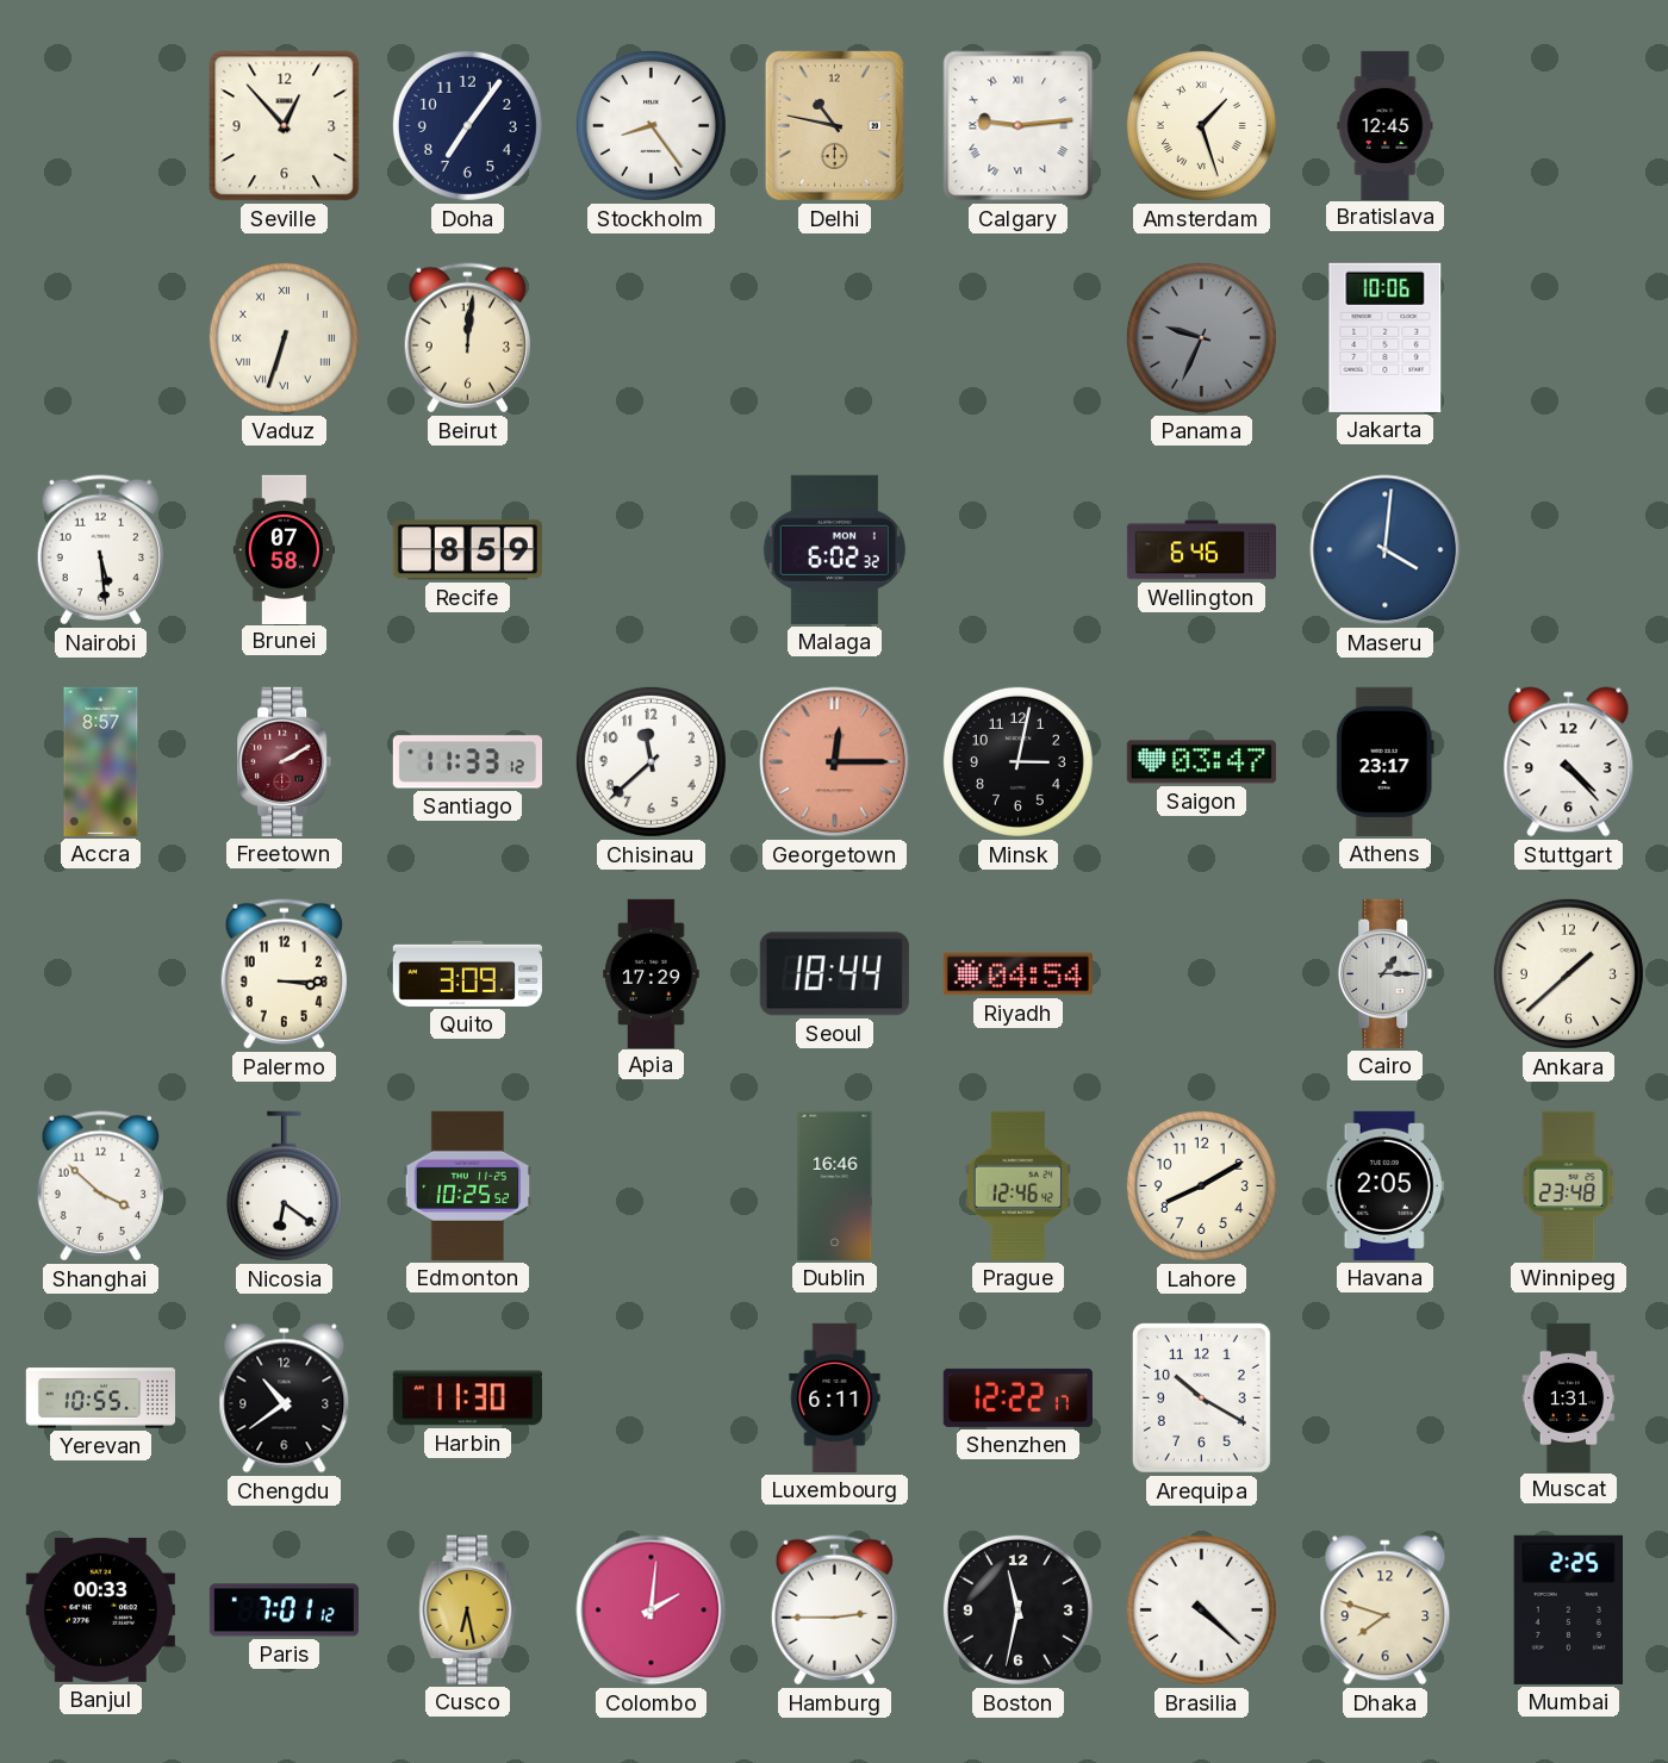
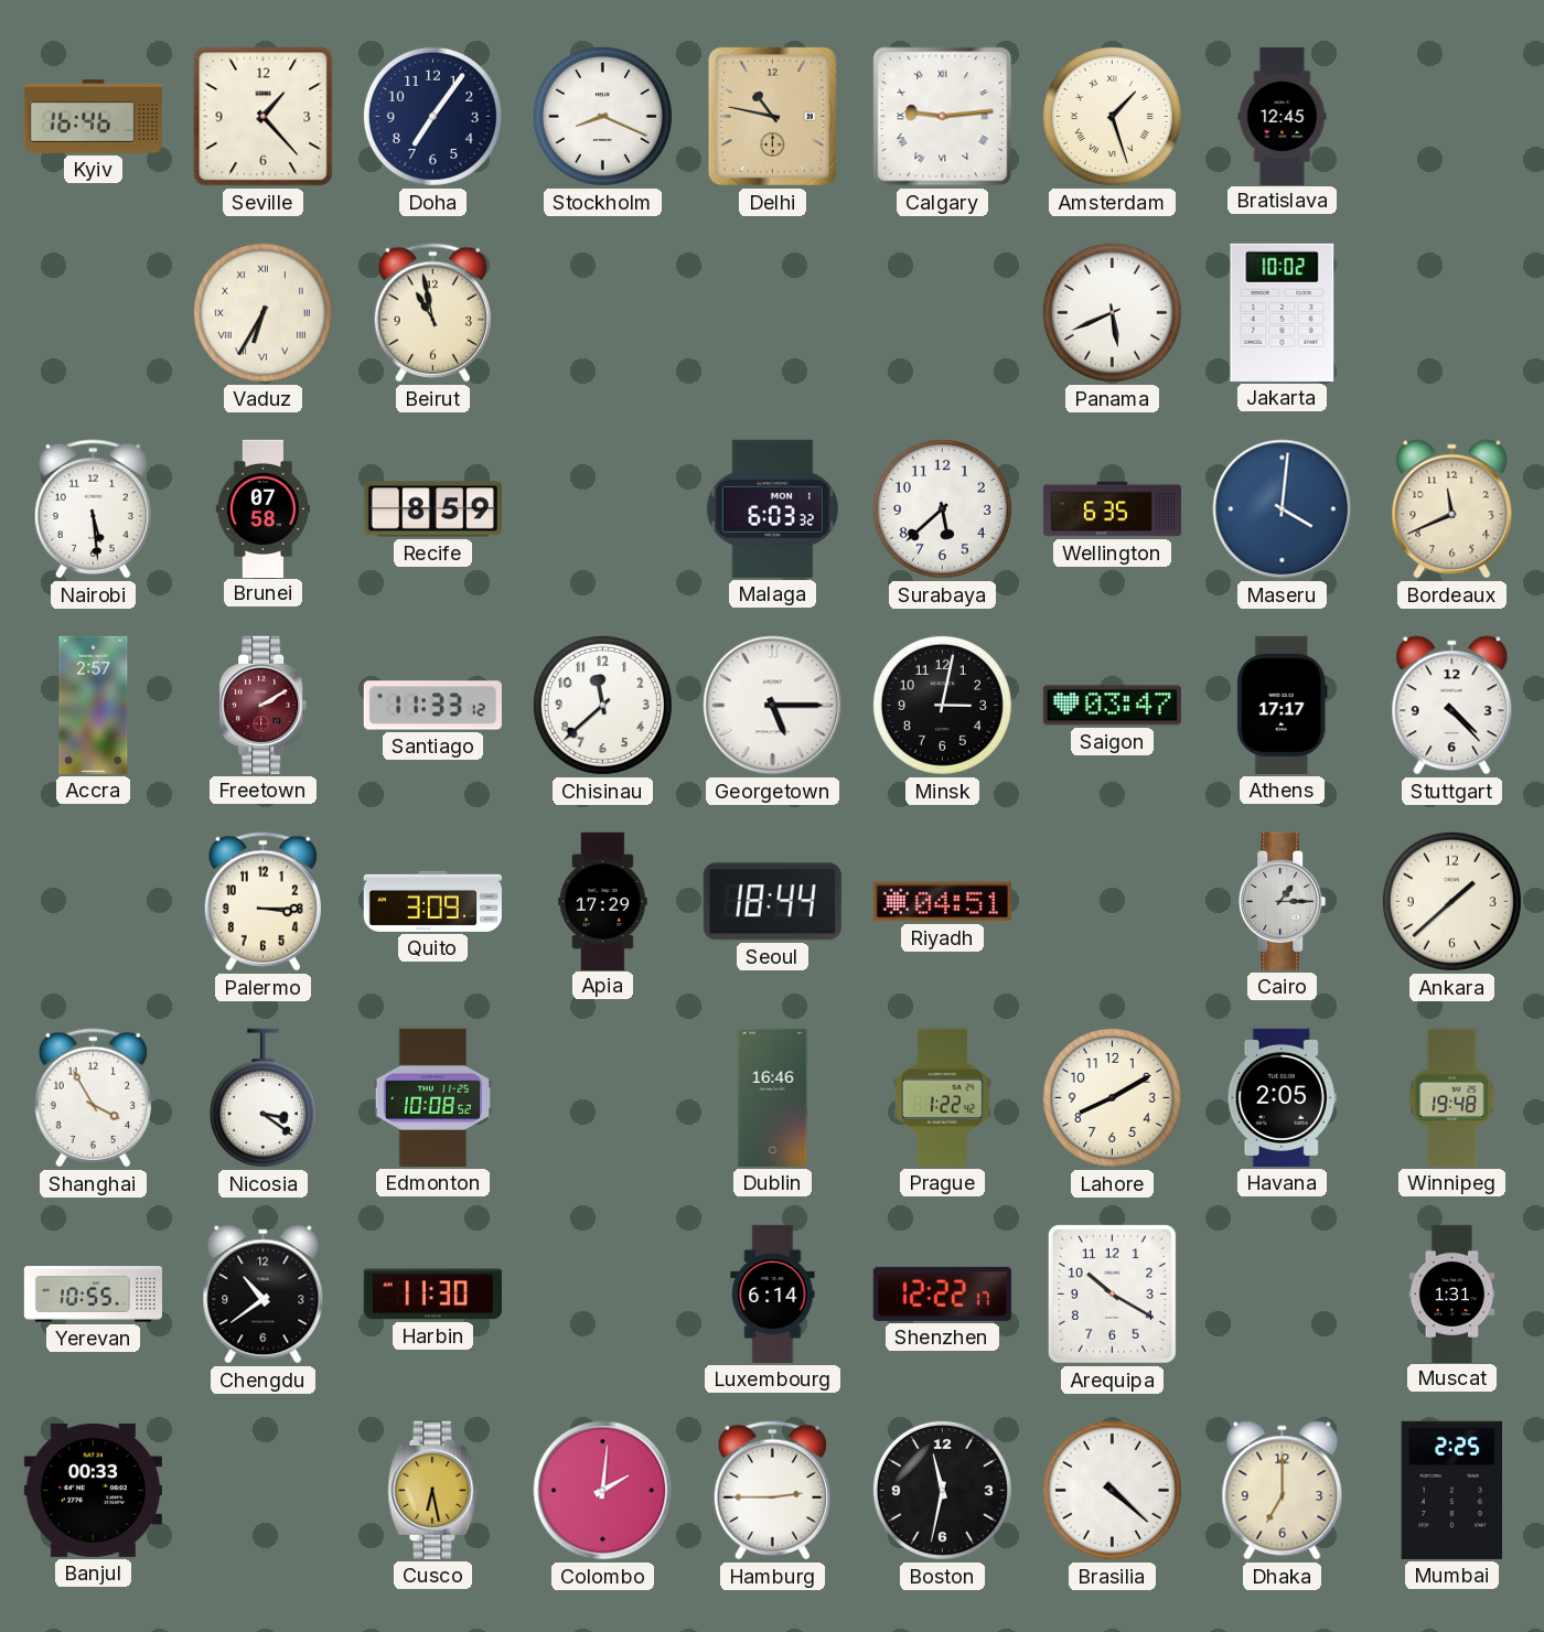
Kyiv: none -> 16:46 (93, 116)
Seville: 12:53 -> 1:23 (264, 117)
Stockholm: 8:24 -> 8:19 (602, 116)
Vaduz: 6:33 -> 6:35 (262, 312)
Beirut: 12:01 -> 10:58 (432, 313)
Panama: 9:34 -> 5:41 (1112, 312)
Panama dial: grey -> white (1112, 312)
Jakarta: 10:06 -> 10:02 (1283, 312)
Malaga: 6:02 -> 6:03 (772, 508)
Surabaya: none -> 5:38 (942, 508)
Wellington: 6:46 -> 6:35 (1112, 509)
Bordeaux: none -> 11:41 (1452, 509)
Accra: 8:57 -> 2:57 (94, 705)
Georgetown: 12:15 -> 5:15 (773, 706)
Georgetown dial: salmon -> white (773, 706)
Athens: 23:17 -> 17:17 (1282, 705)
Riyadh: 04:54 -> 04:51 (942, 902)
Shanghai: 3:52 -> 3:55 (93, 1098)
Nicosia: 6:21 -> 3:21 (262, 1098)
Edmonton: 10:25 -> 10:08 (433, 1097)
Prague: 12:46 -> 1:22 (942, 1097)
Winnipeg: 23:48 -> 19:48 (1452, 1097)
Luxembourg: 6:11 -> 6:14 (773, 1293)
Paris: 7:01 -> none (284, 1611)
Dhaka: 7:48 -> 7:00 (1283, 1491)
